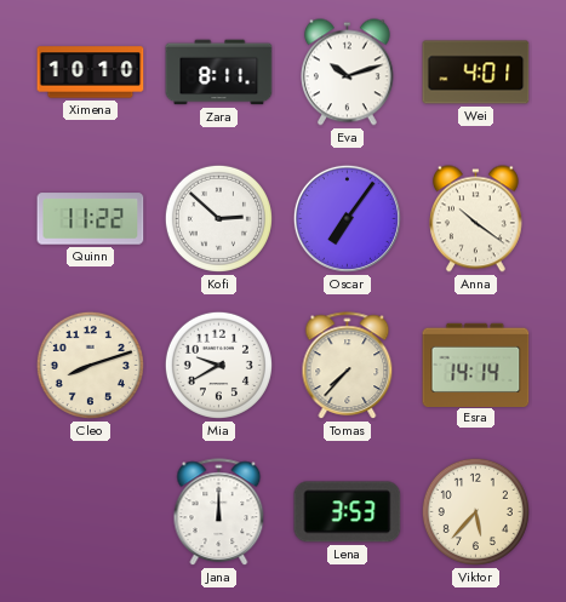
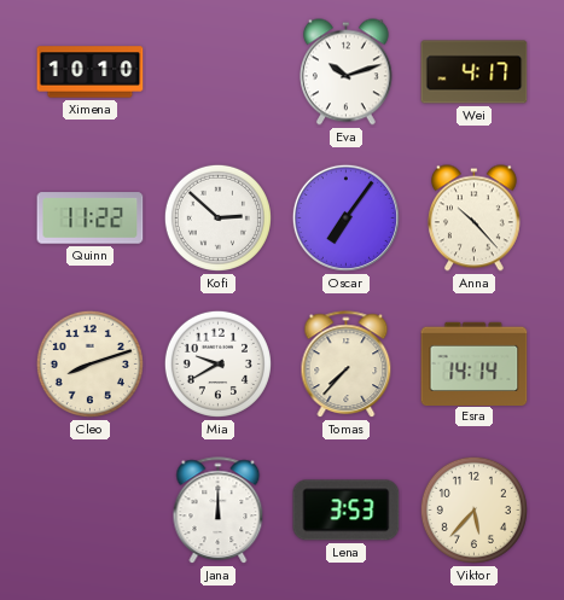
Zara: 8:11 -> none (219, 73)
Wei: 4:01 -> 4:17 (475, 72)
Anna: 10:21 -> 10:23 (473, 219)
